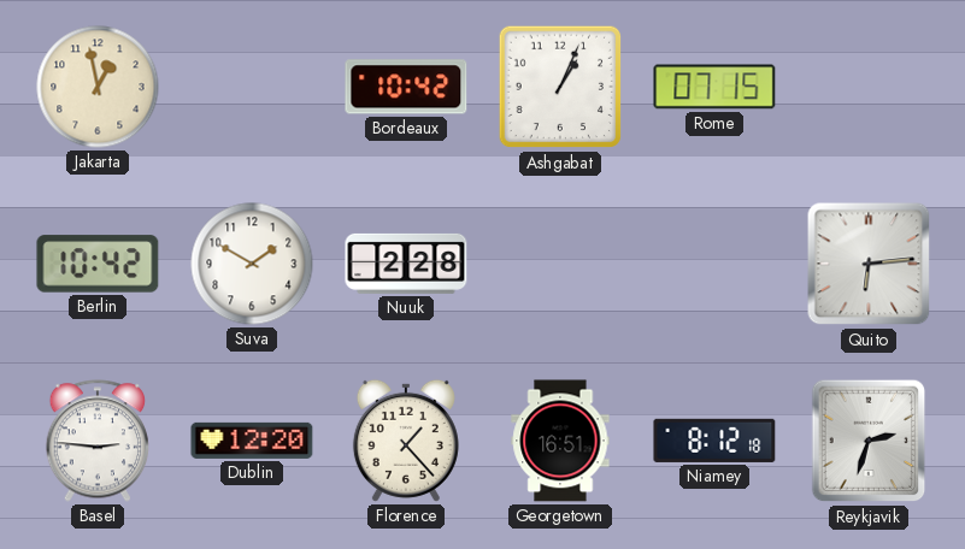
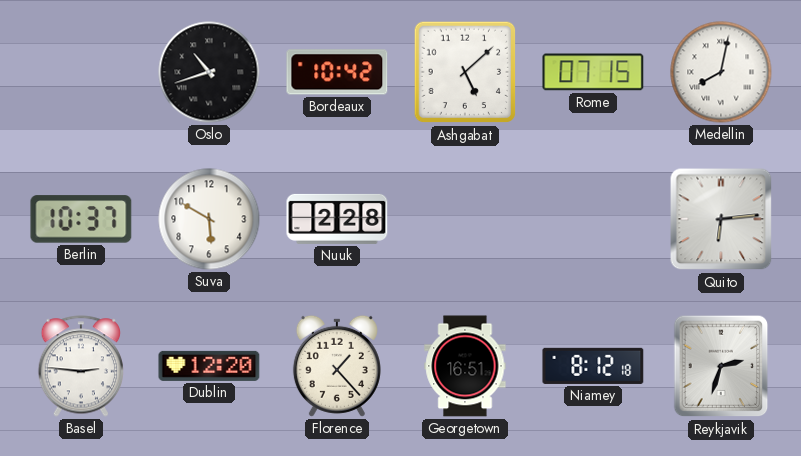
Jakarta: 12:58 -> none (98, 87)
Oslo: none -> 10:42 (209, 72)
Ashgabat: 1:04 -> 5:08 (465, 72)
Medellin: none -> 8:02 (721, 72)
Berlin: 10:42 -> 10:37 (81, 219)
Suva: 1:50 -> 5:50 (209, 219)
